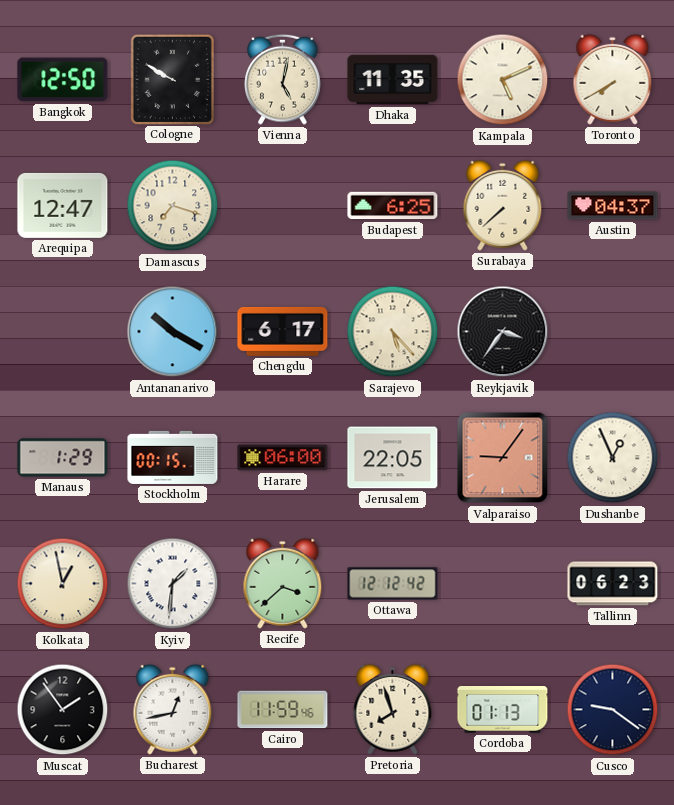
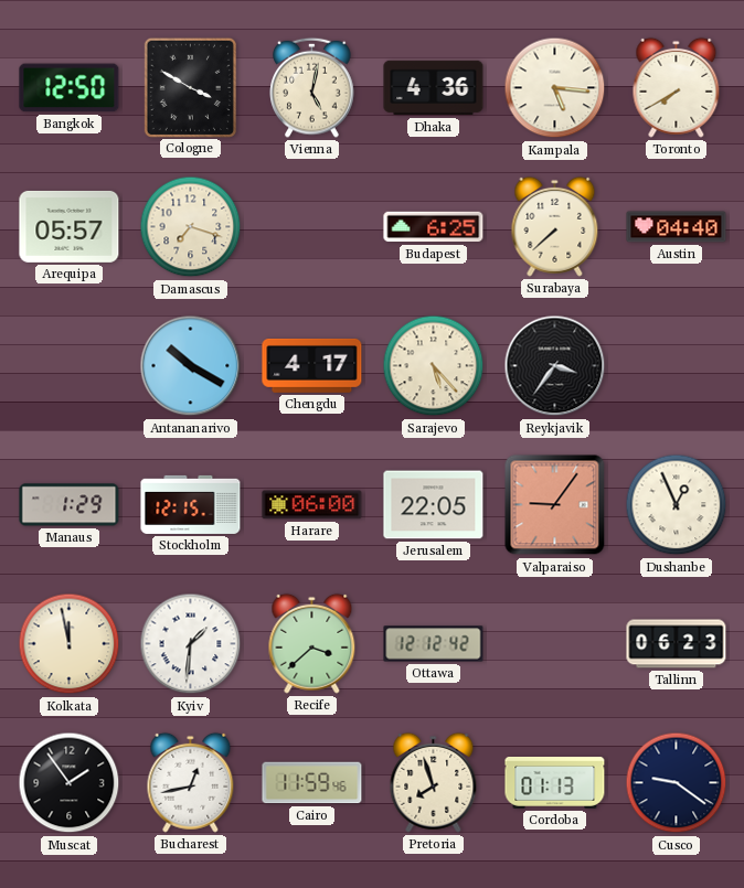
Cologne: 9:50 -> 3:50 (190, 87)
Dhaka: 11:35 -> 4:36 (434, 88)
Kampala: 5:11 -> 5:16 (555, 88)
Arequipa: 12:47 -> 05:57 (70, 226)
Austin: 04:37 -> 04:40 (677, 227)
Chengdu: 6:17 -> 4:17 (312, 365)
Stockholm: 00:15 -> 12:15 (191, 504)
Kolkata: 12:58 -> 11:58 (70, 644)
